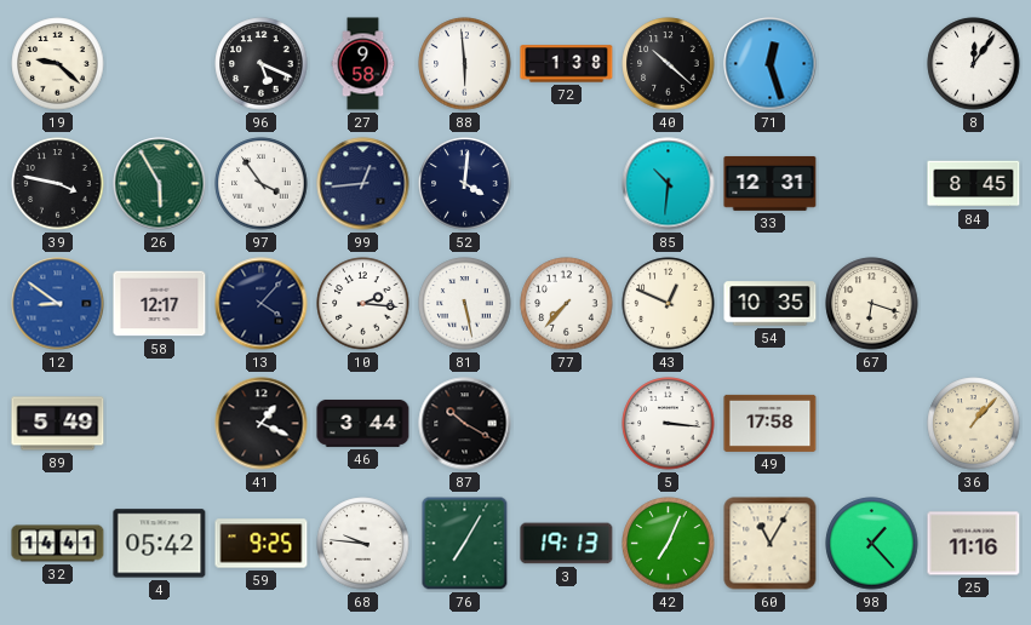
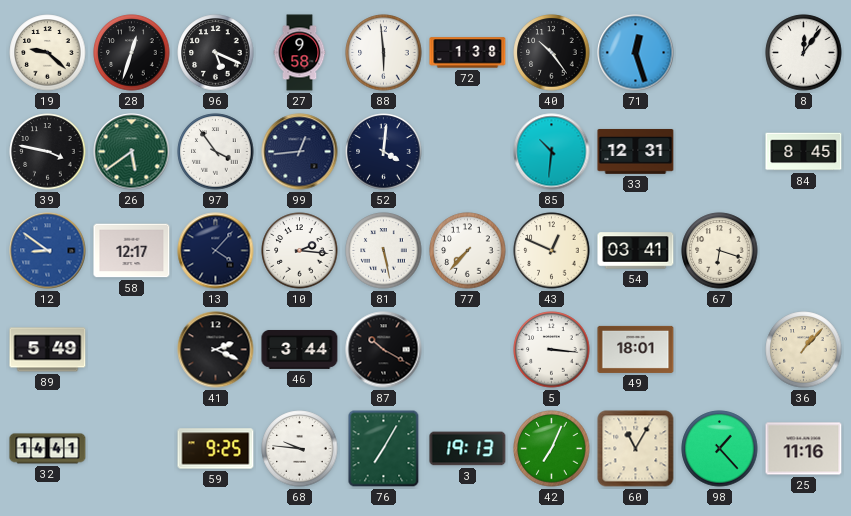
28: none -> 12:33 (132, 53)
40: 10:22 -> 10:24 (552, 53)
26: 5:55 -> 5:39 (132, 152)
54: 10:35 -> 03:41 (636, 251)
41: 1:19 -> 2:19 (216, 350)
49: 17:58 -> 18:01 (636, 349)
4: 05:42 -> none (160, 544)
